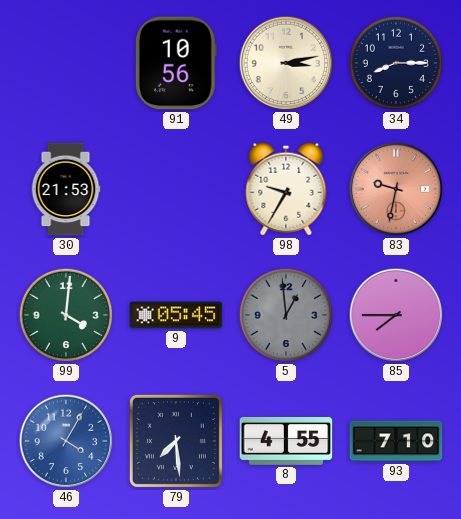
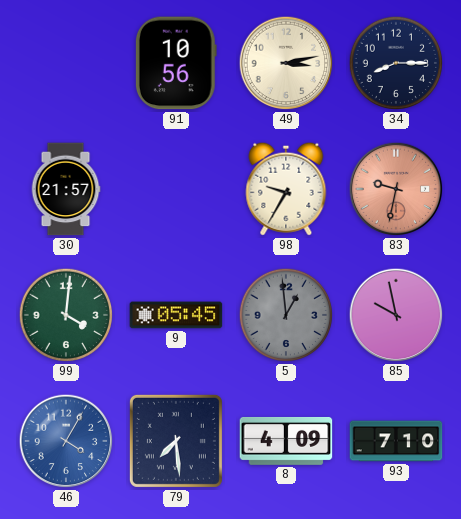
30: 21:53 -> 21:57 (66, 189)
85: 7:45 -> 9:58 (396, 315)
8: 4:55 -> 4:09 (286, 441)
